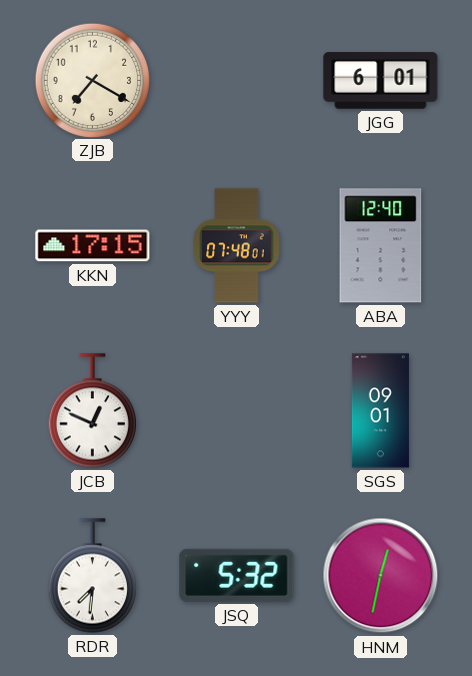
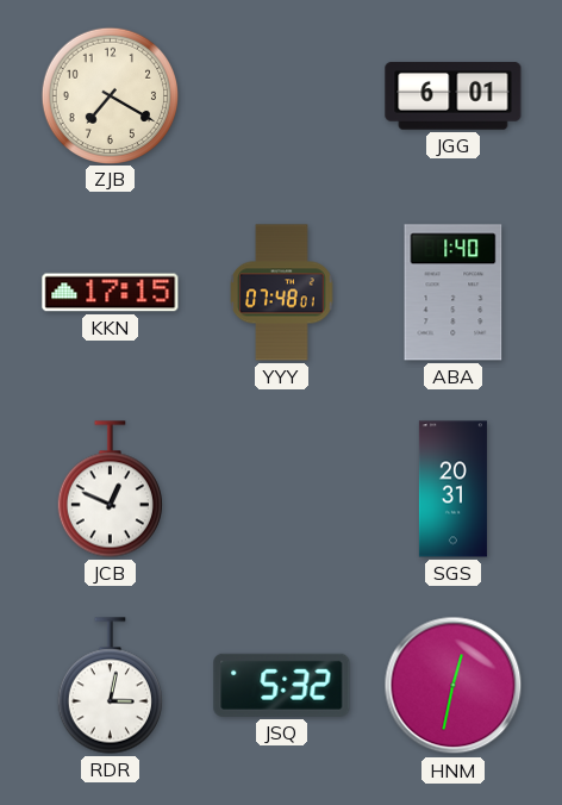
ABA: 12:40 -> 1:40 (454, 293)
SGS: 09:01 -> 20:31 (452, 489)
RDR: 7:31 -> 3:02 (110, 686)
